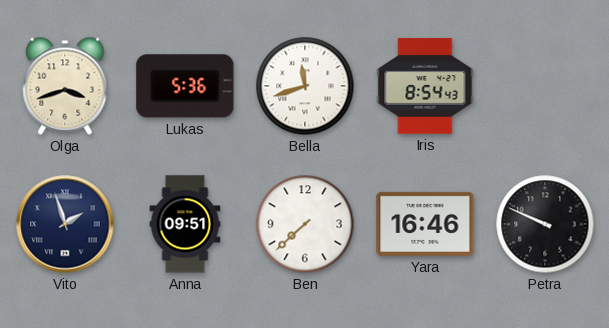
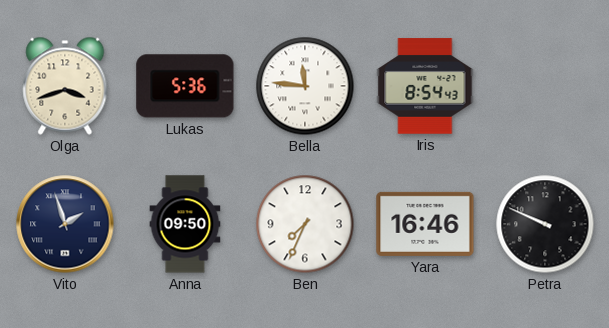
Bella: 11:42 -> 11:46 (305, 86)
Anna: 09:51 -> 09:50 (185, 224)
Ben: 7:38 -> 7:34 (305, 224)
